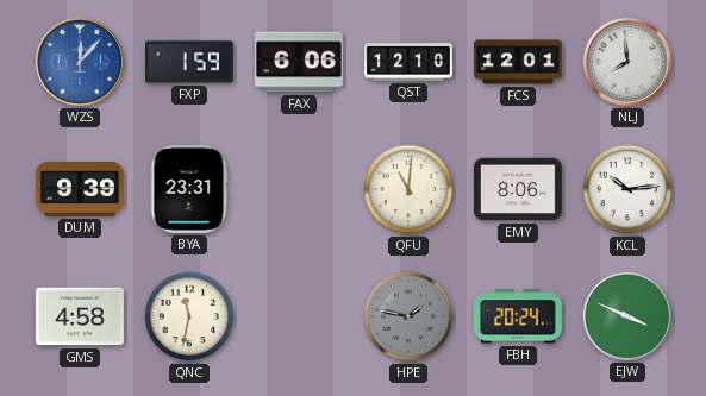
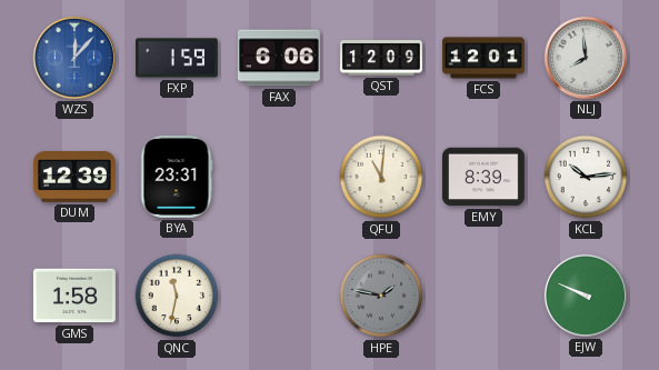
QST: 12:10 -> 12:09 (382, 58)
DUM: 9:39 -> 12:39 (74, 178)
EMY: 8:06 -> 8:39 (483, 177)
GMS: 4:58 -> 1:58 (74, 296)
FBH: 20:24 -> none (518, 316)
EJW: 3:49 -> 9:49 (586, 296)
